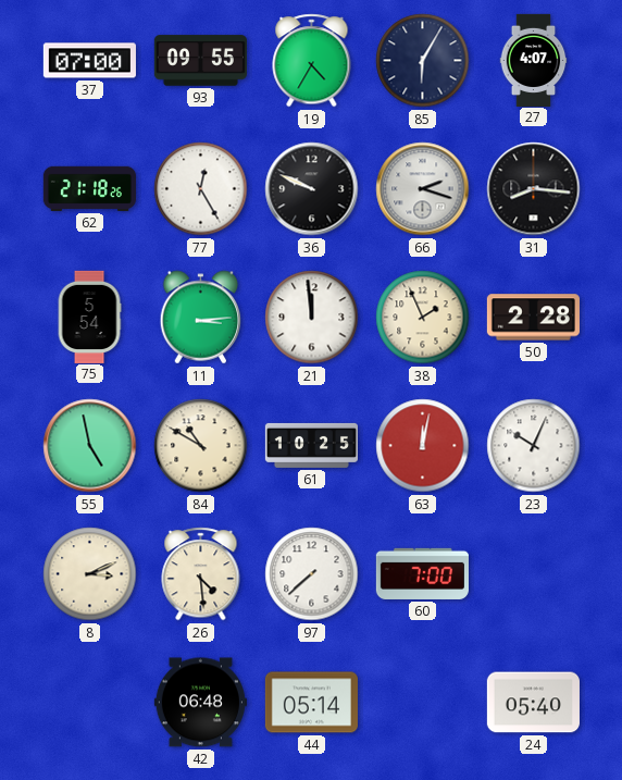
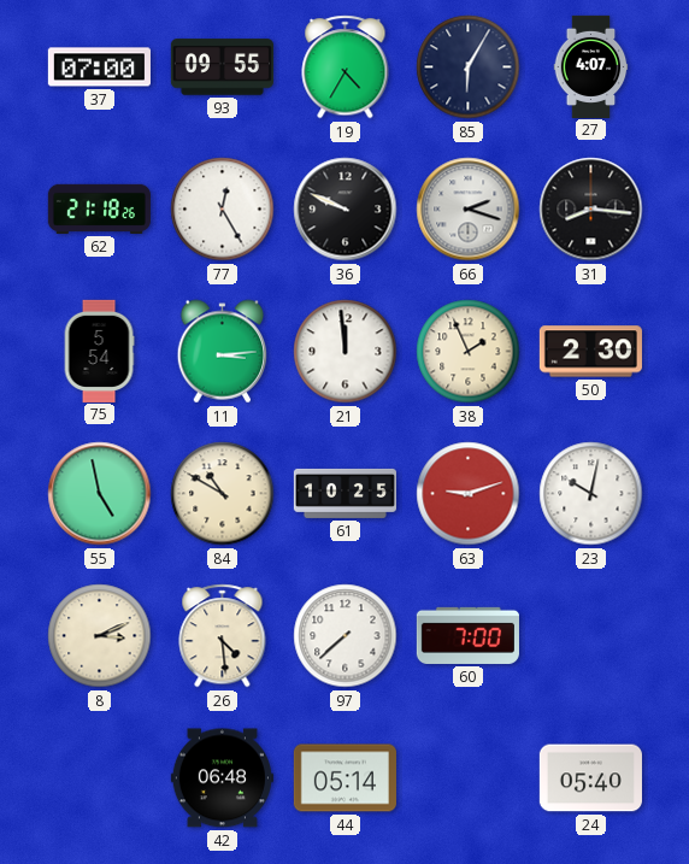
50: 2:28 -> 2:30 (590, 352)
63: 12:02 -> 9:12 (469, 494)
23: 10:04 -> 10:02 (591, 494)
